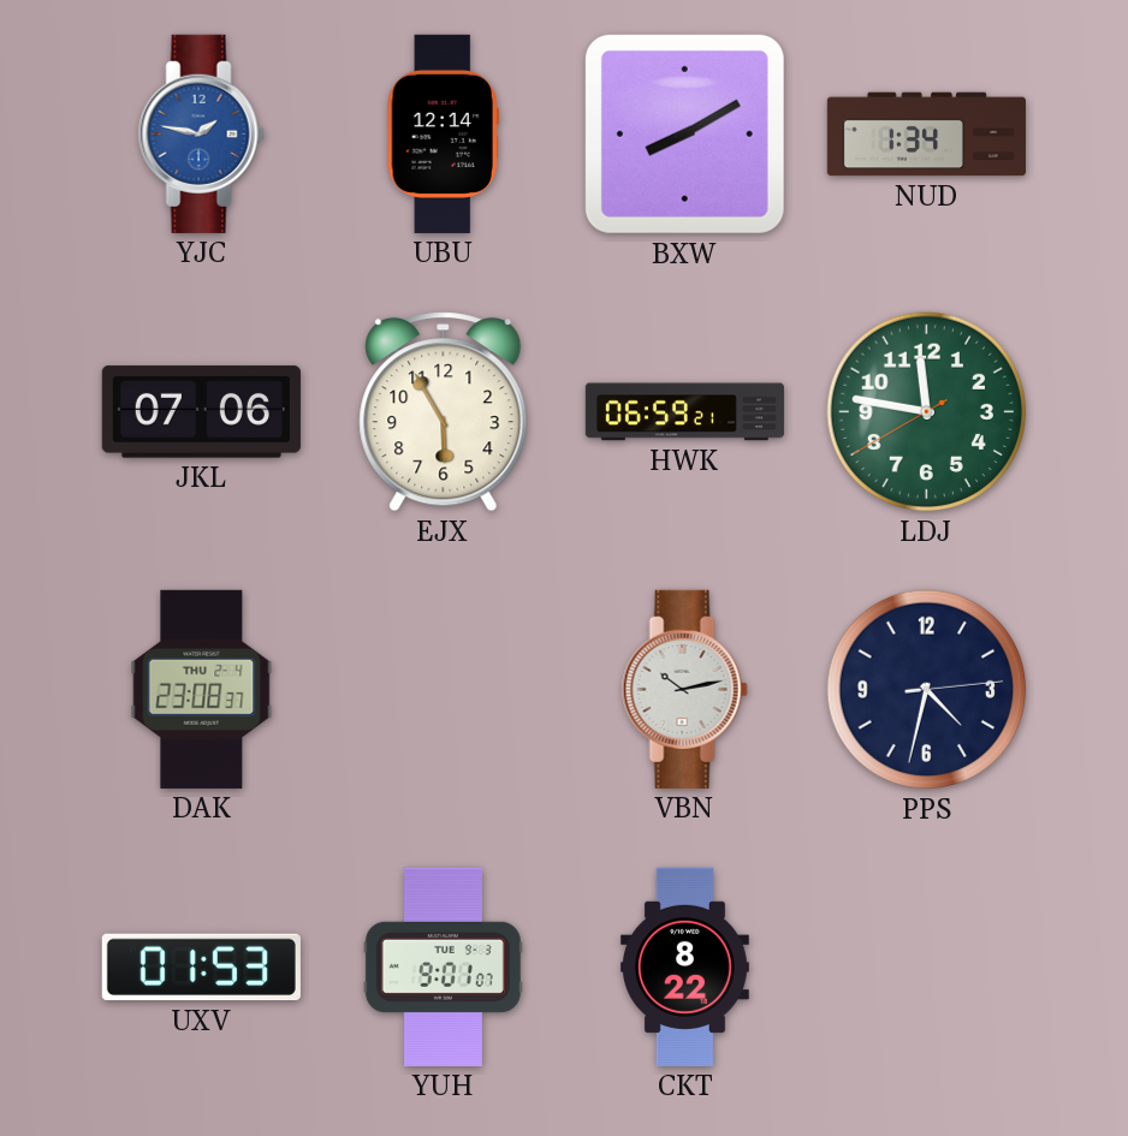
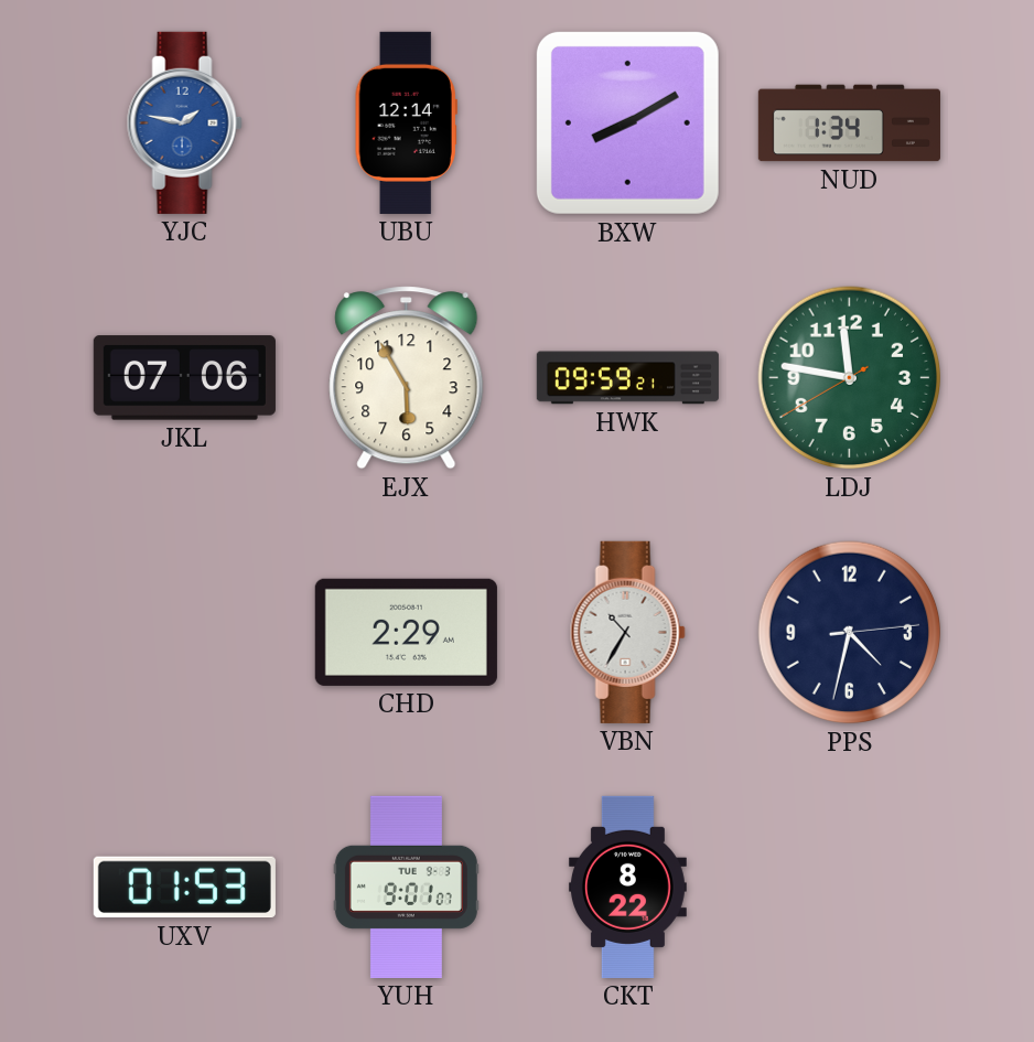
HWK: 06:59 -> 09:59 (627, 378)
DAK: 23:08 -> none (202, 689)
CHD: none -> 2:29 (406, 632)
VBN: 10:13 -> 10:35 (627, 632)
